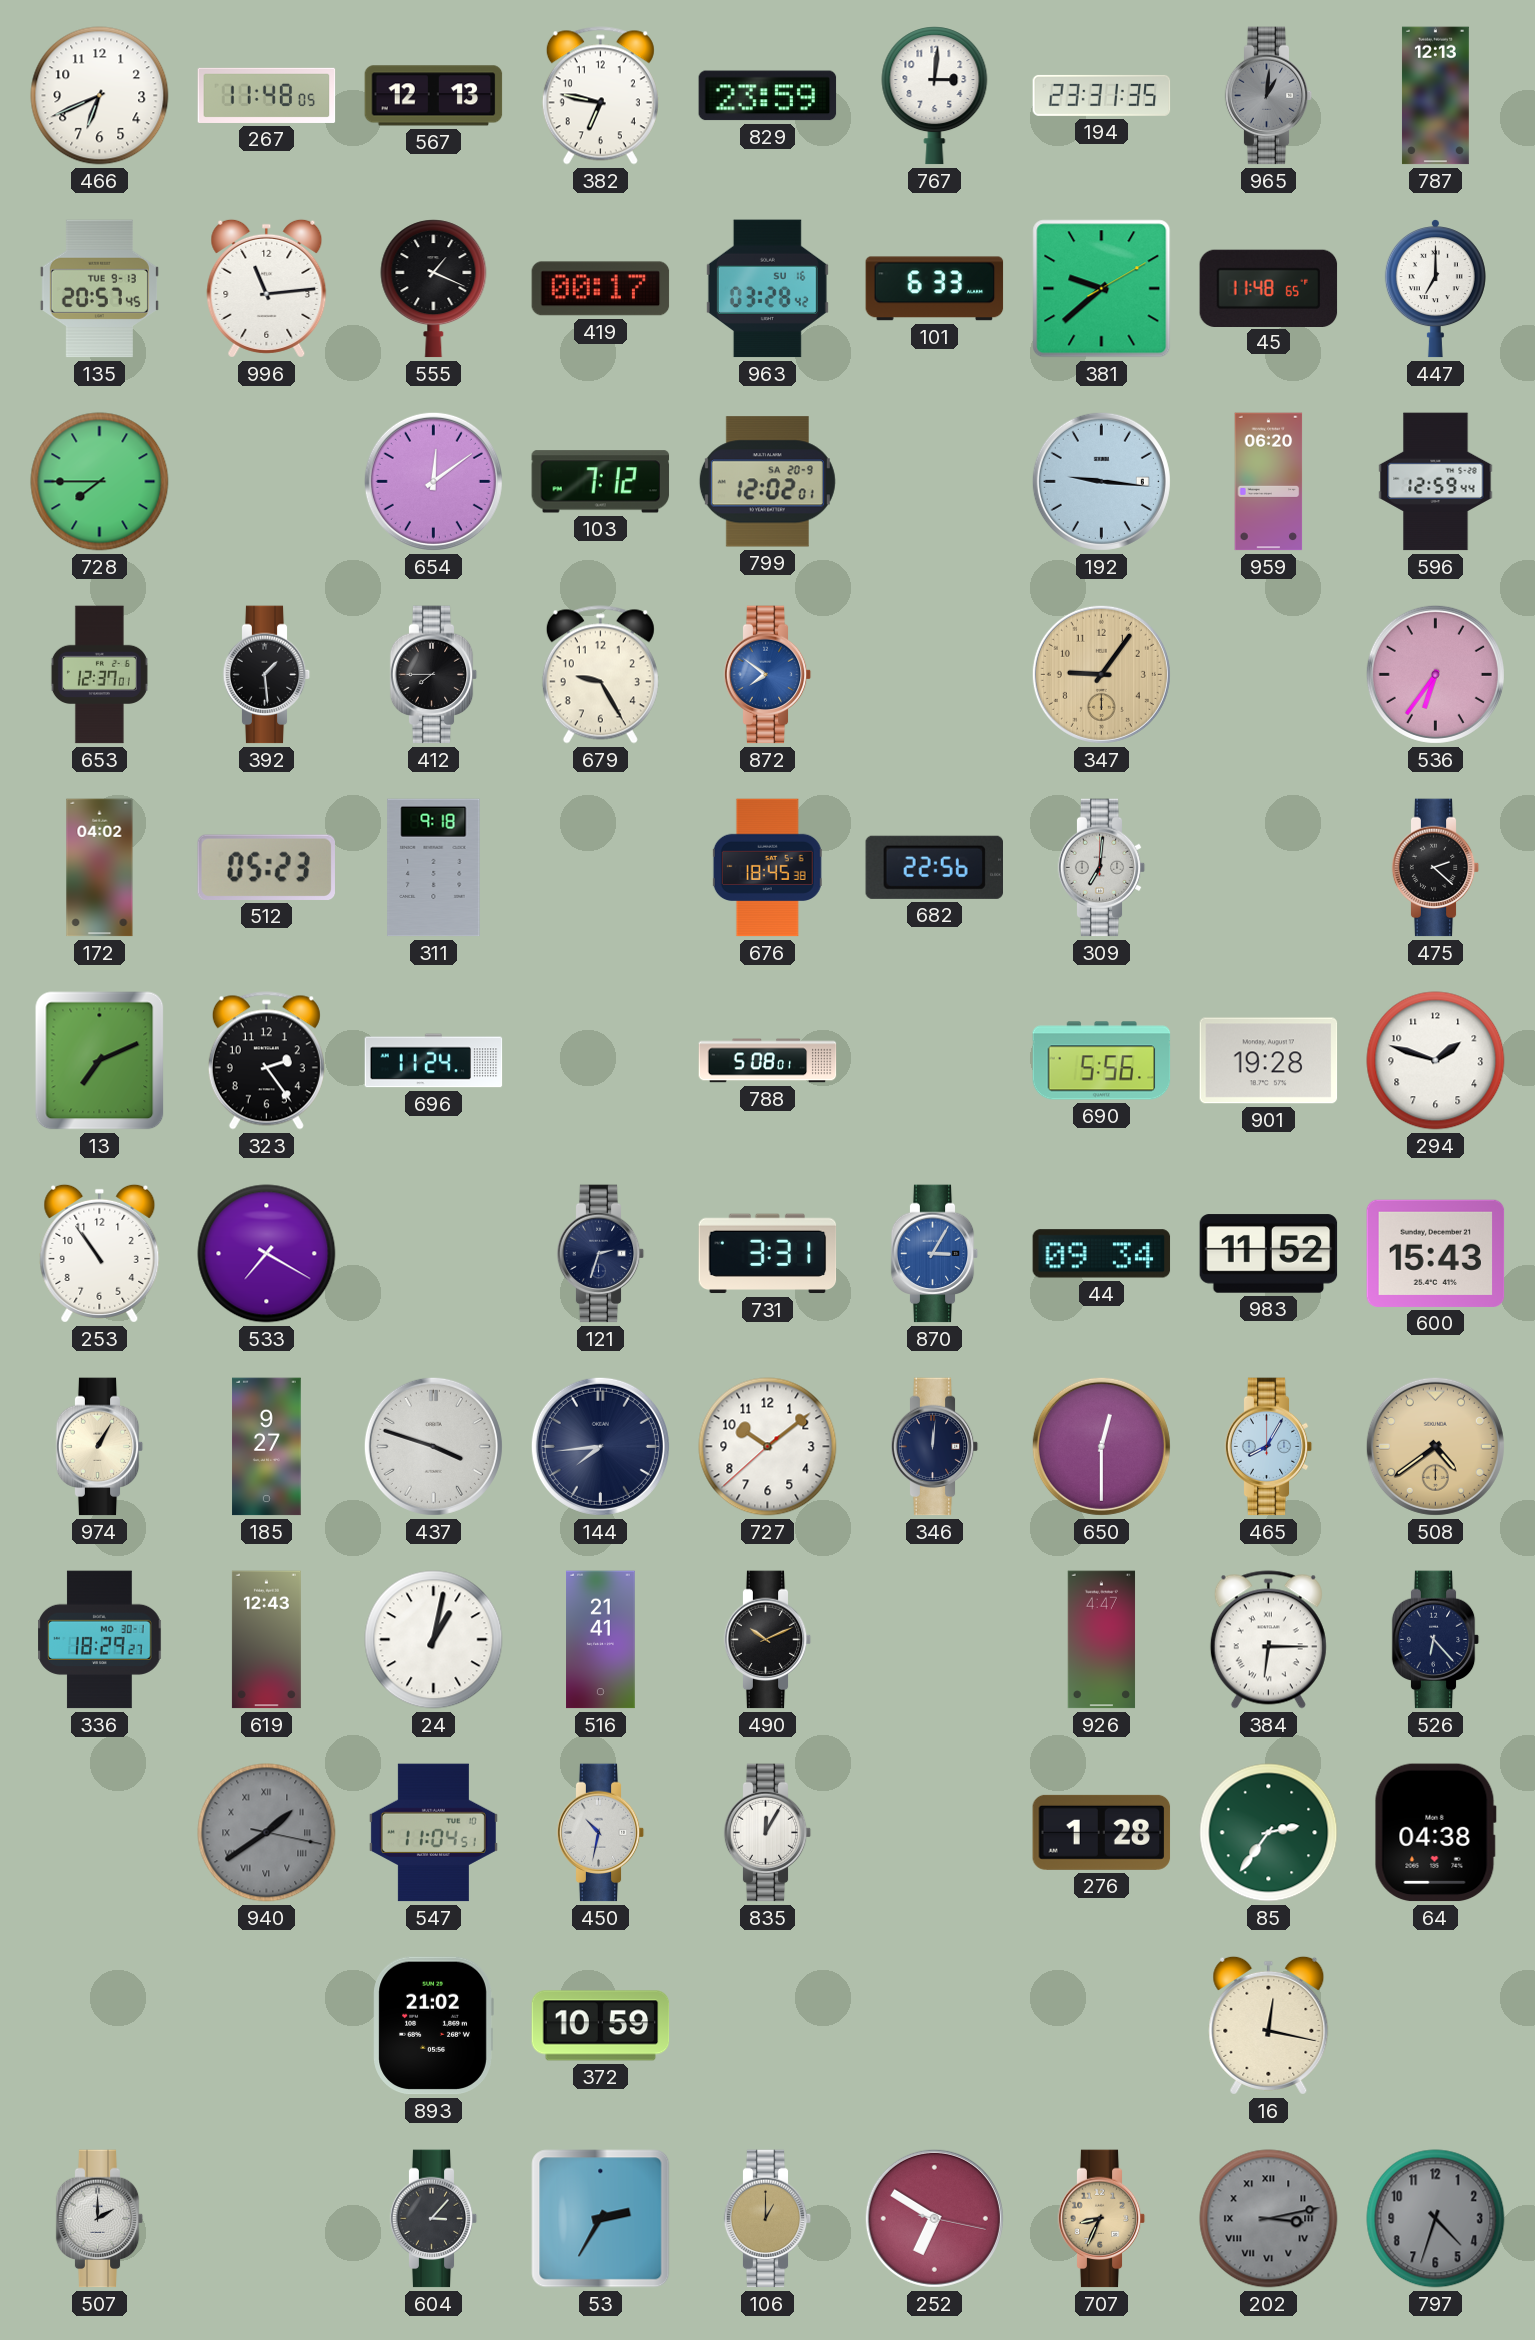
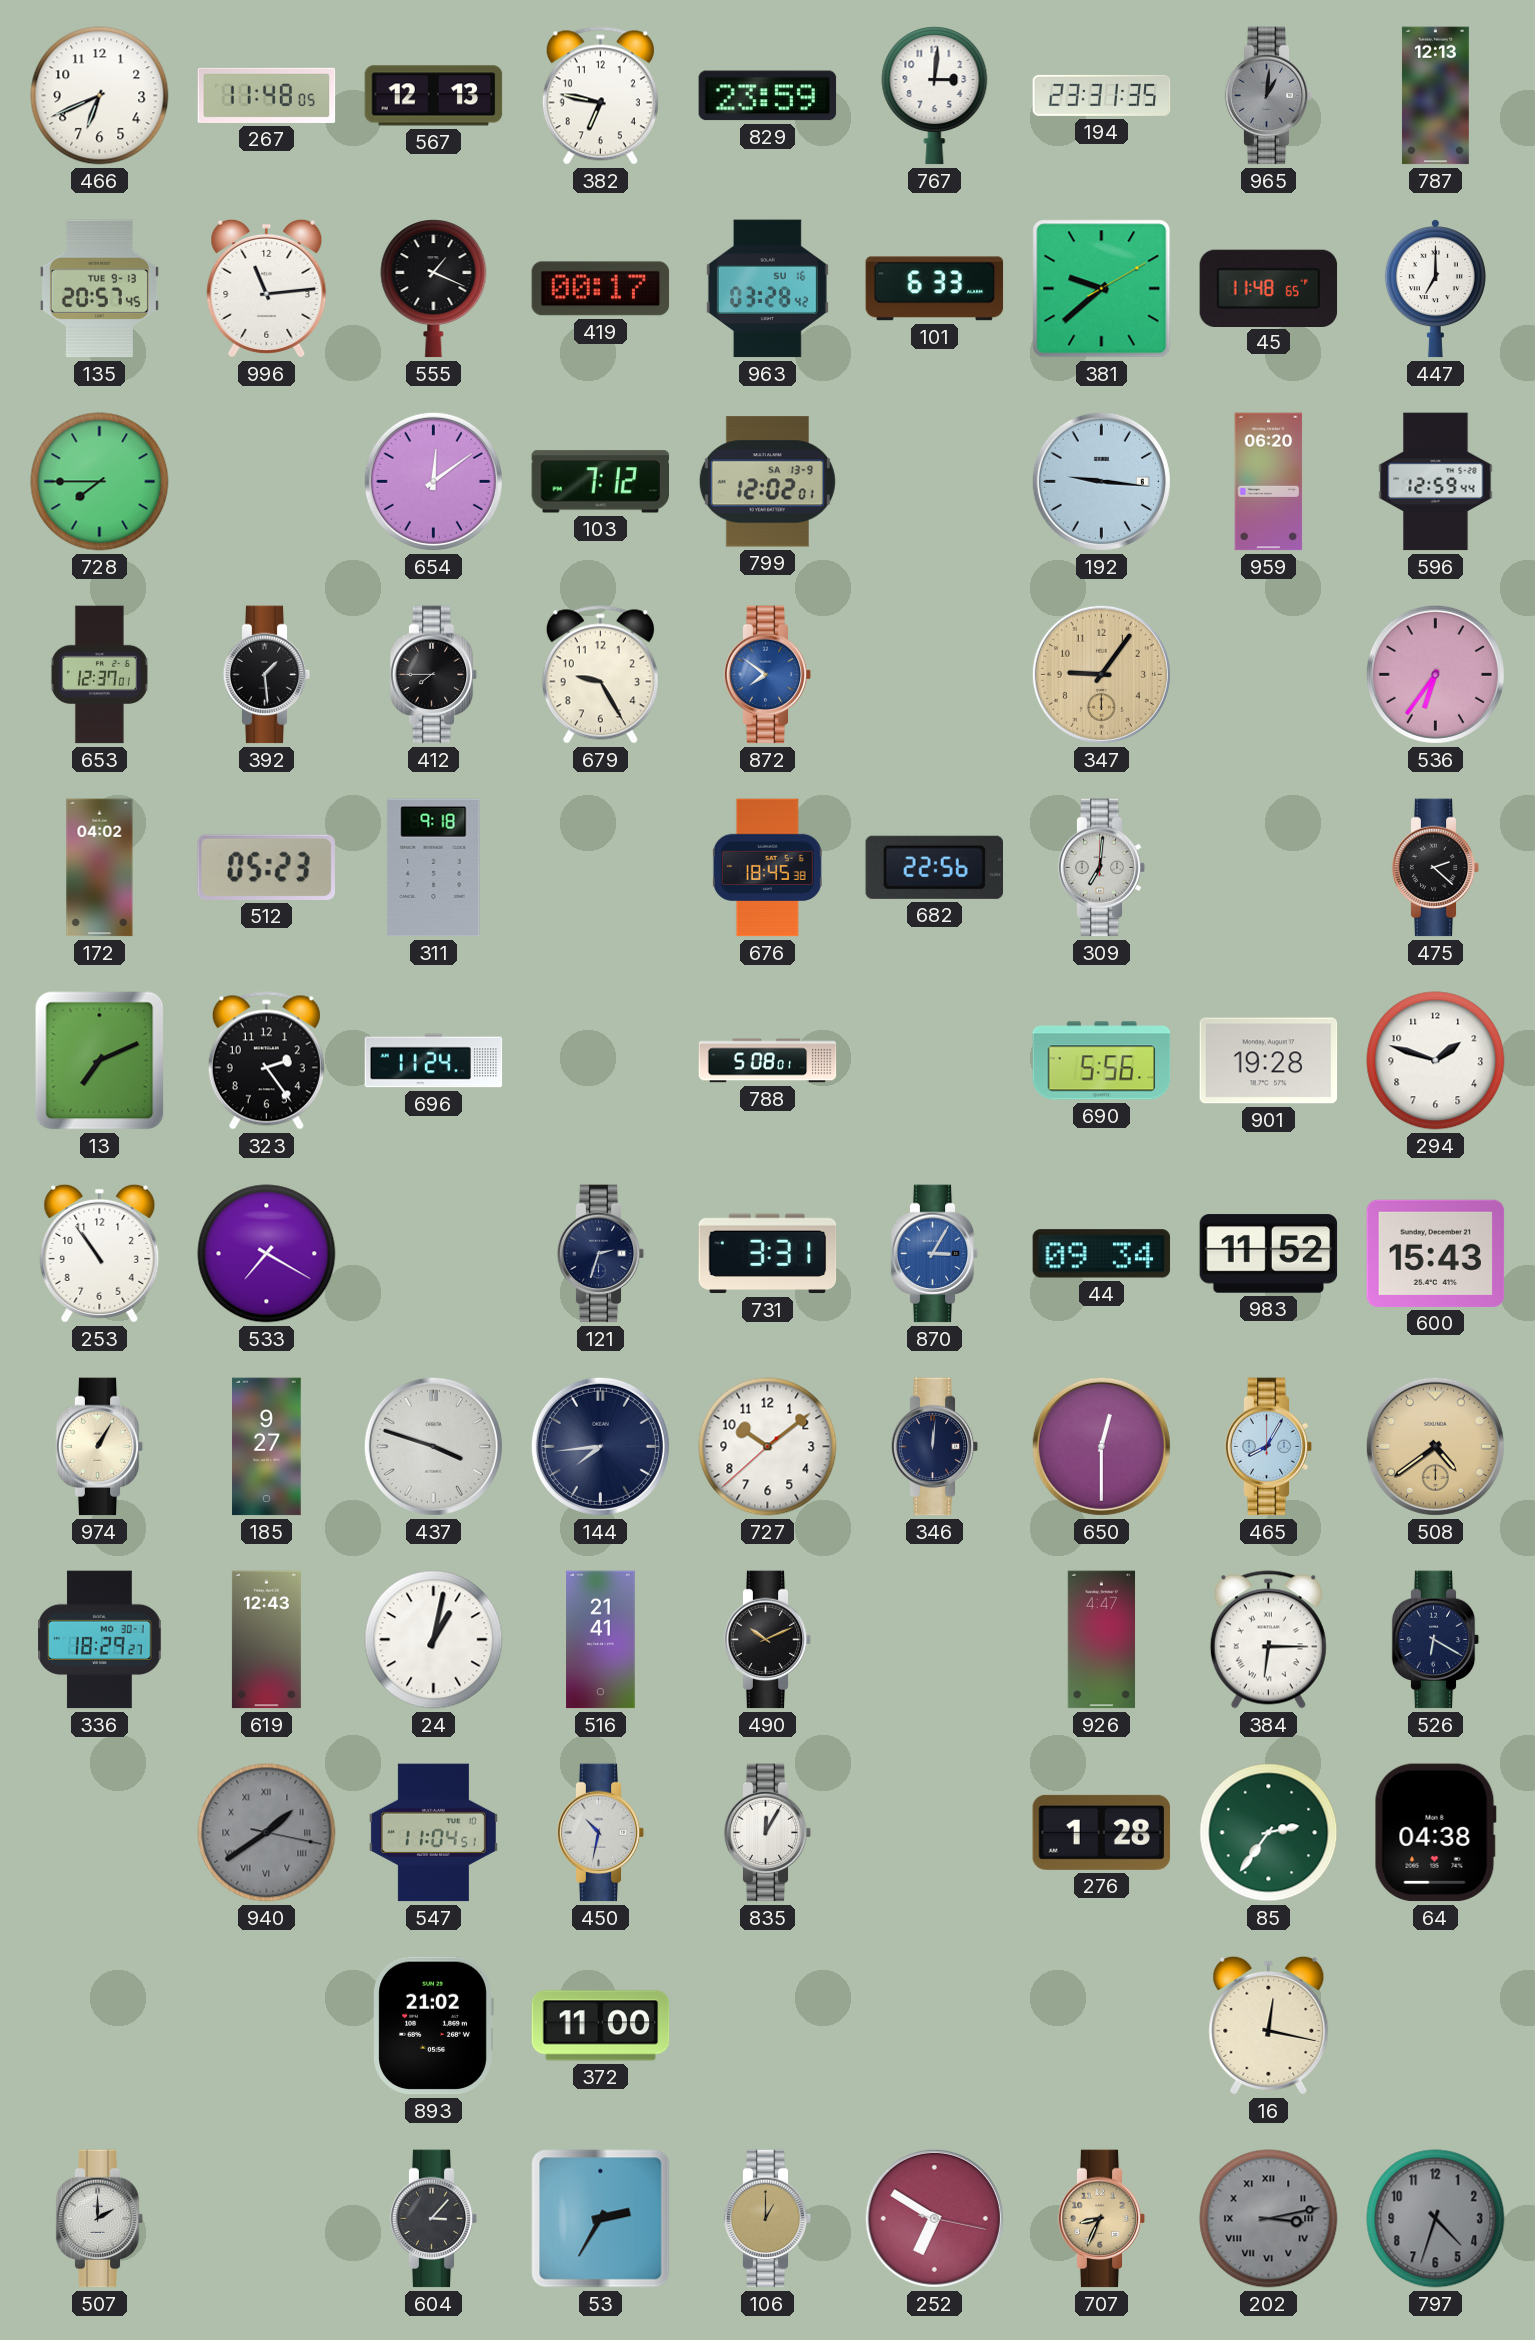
799 date: SA 20-9 -> SA 13-9 (767, 482)
526: 6:23 -> 6:20 (1436, 1640)
372: 10:59 -> 11:00 (601, 2026)
